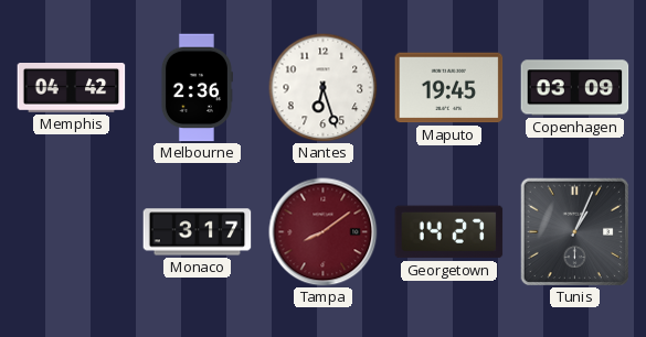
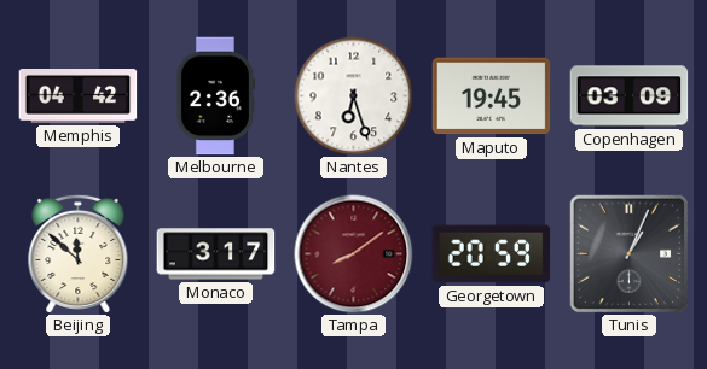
Beijing: none -> 11:52 (79, 253)
Georgetown: 14:27 -> 20:59 (492, 254)
